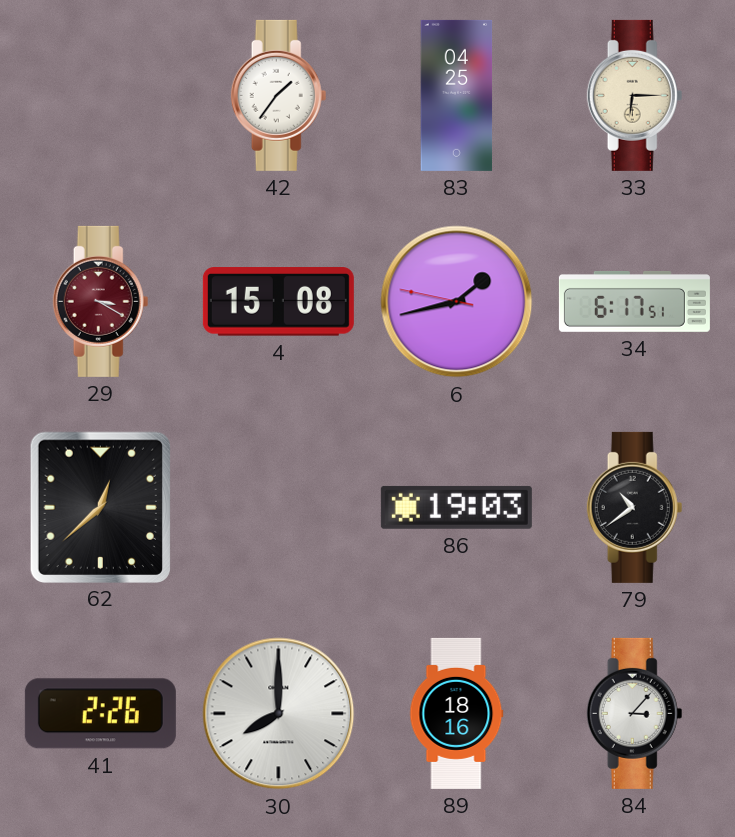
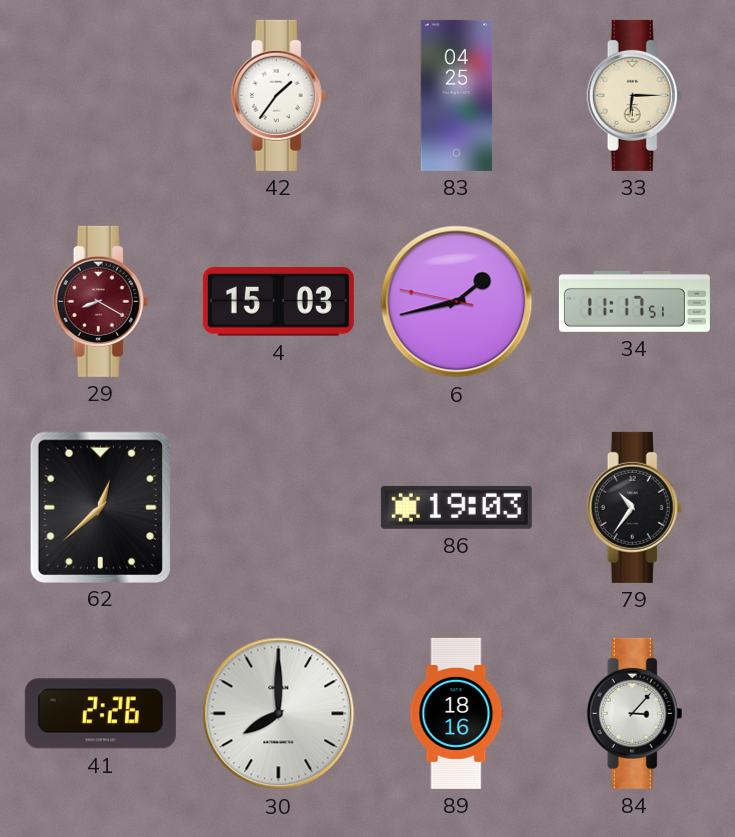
29: 3:20 -> 8:20 (101, 301)
4: 15:08 -> 15:03 (278, 302)
34: 6:17 -> 11:17 (634, 301)
79: 10:39 -> 10:36 (635, 507)
